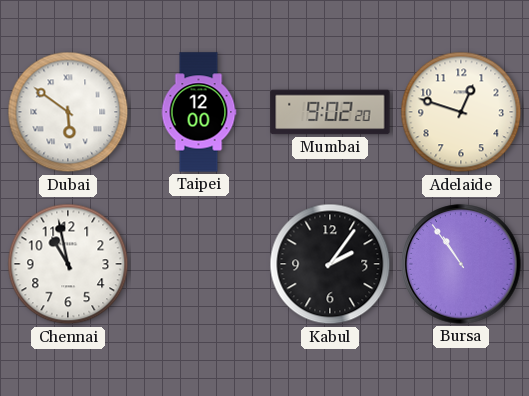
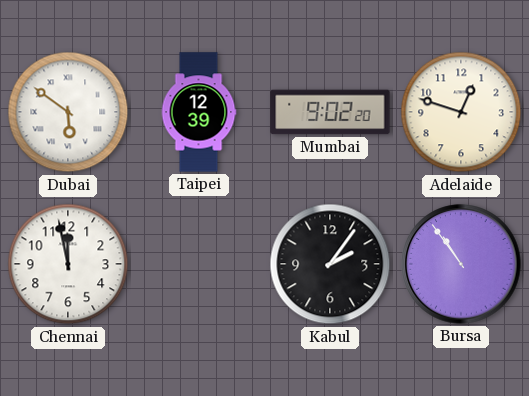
Taipei: 12:00 -> 12:39 (199, 112)
Chennai: 10:58 -> 11:58 (68, 264)
